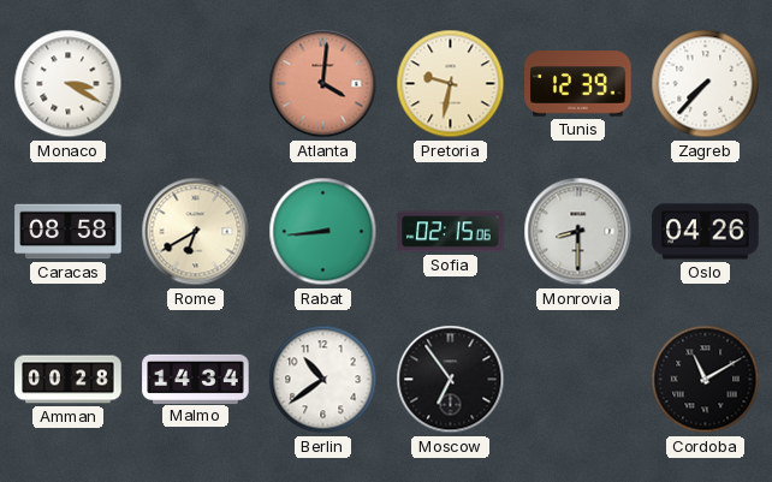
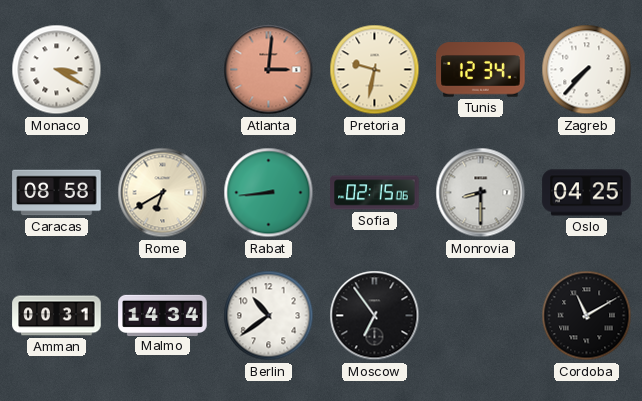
Atlanta: 4:01 -> 3:01 (269, 70)
Tunis: 12:39 -> 12:34 (481, 70)
Oslo: 04:26 -> 04:25 (587, 193)
Amman: 00:28 -> 00:31 (57, 316)
